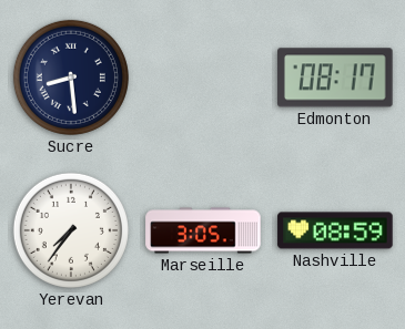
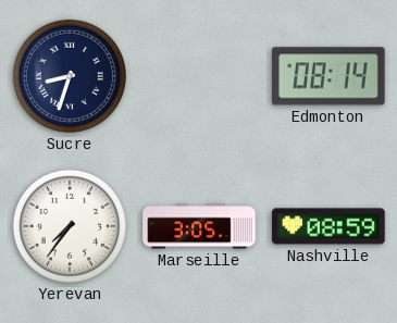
Sucre: 8:29 -> 8:33 (70, 76)
Edmonton: 08:17 -> 08:14 (328, 76)
